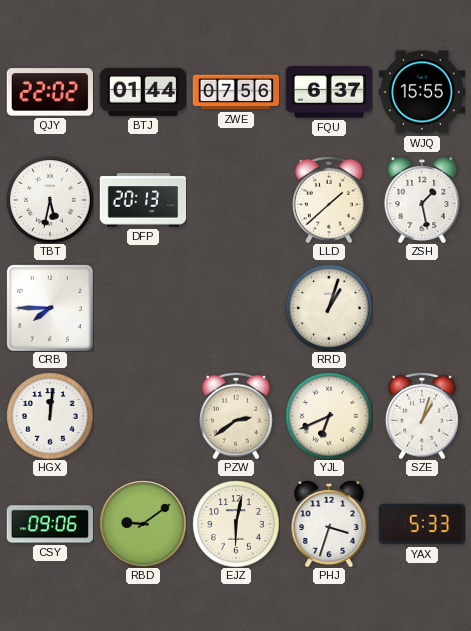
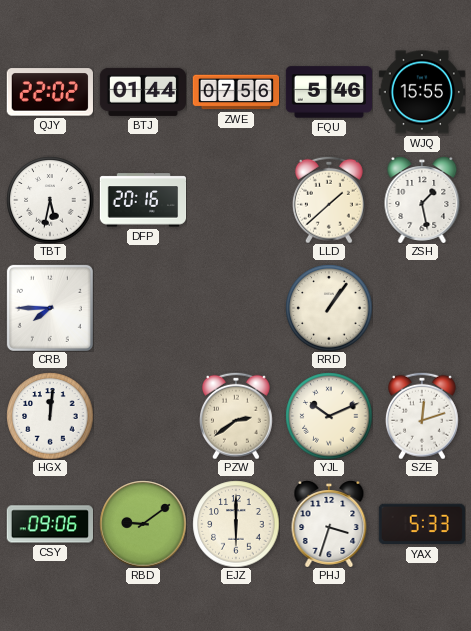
FQU: 6:37 -> 5:46 (329, 92)
DFP: 20:13 -> 20:16 (143, 200)
RRD: 1:03 -> 1:06 (329, 308)
YJL: 6:41 -> 10:11 (329, 416)
SZE: 1:03 -> 12:12 (422, 416)
EJZ: 6:02 -> 6:00 (236, 524)
